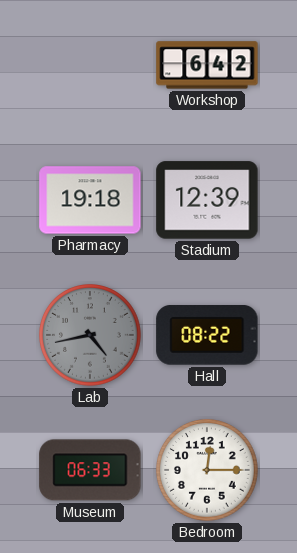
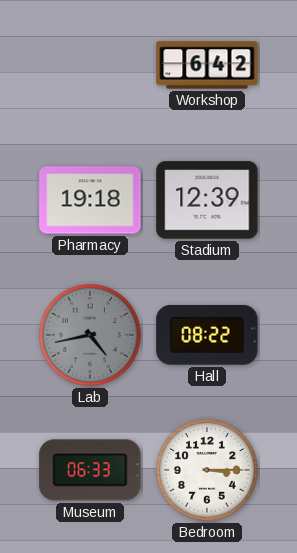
Bedroom: 12:15 -> 3:15 (208, 471)
